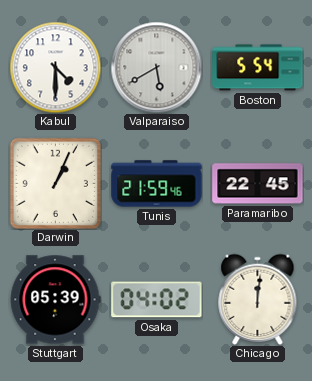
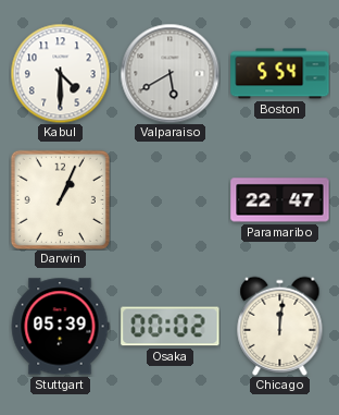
Tunis: 21:59 -> none (157, 184)
Paramaribo: 22:45 -> 22:47 (280, 200)
Osaka: 04:02 -> 00:02 (171, 327)
